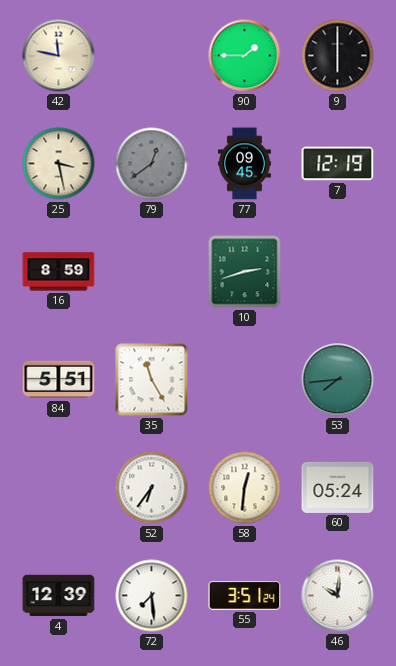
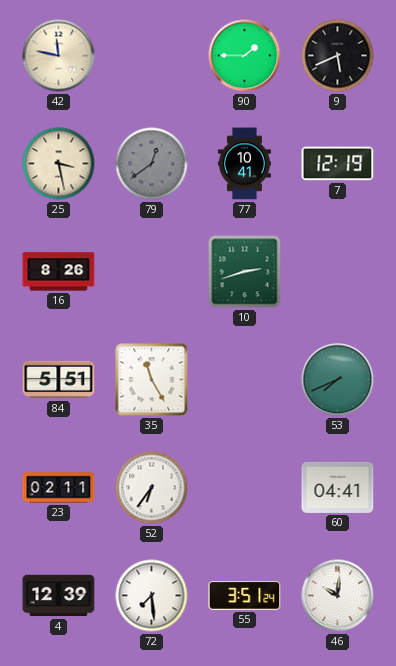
9: 6:00 -> 5:41 (338, 56)
77: 09:45 -> 10:41 (244, 164)
16: 8:59 -> 8:26 (59, 272)
53: 7:44 -> 7:41 (338, 380)
23: none -> 02:11 (59, 488)
58: 12:31 -> none (245, 488)
60: 05:24 -> 04:41 (338, 487)
